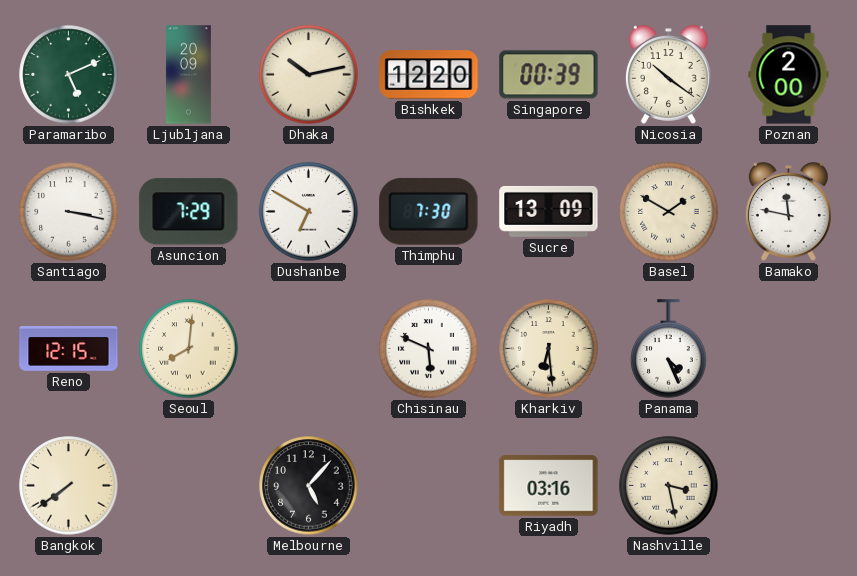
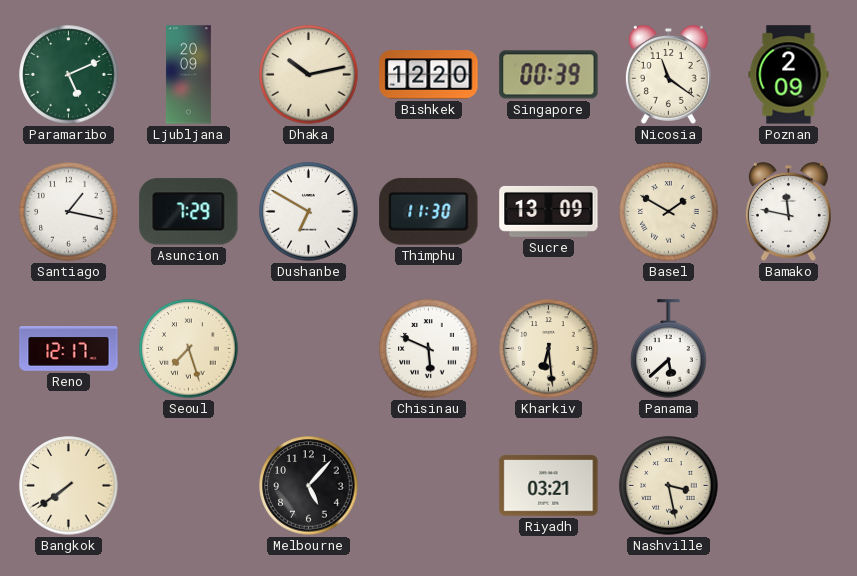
Nicosia: 10:21 -> 11:21 (668, 75)
Poznan: 2:00 -> 2:09 (789, 75)
Santiago: 3:17 -> 1:17 (69, 212)
Thimphu: 7:30 -> 11:30 (429, 211)
Reno: 12:15 -> 12:17 (69, 349)
Seoul: 8:01 -> 7:27 (189, 349)
Panama: 4:26 -> 5:38 (669, 349)
Riyadh: 03:16 -> 03:21 (549, 486)
